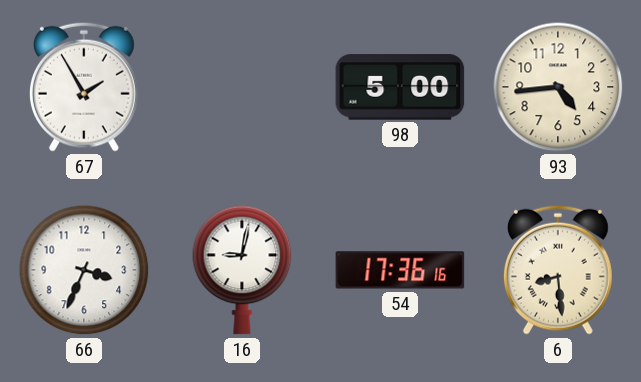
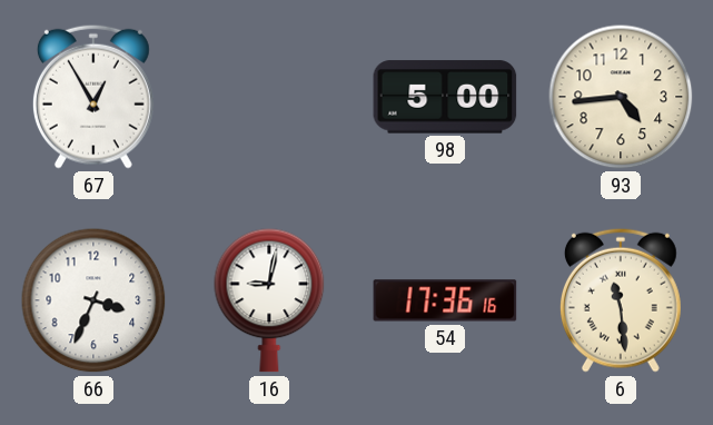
67: 1:55 -> 12:55 (93, 97)
6: 8:29 -> 11:29 (621, 300)
